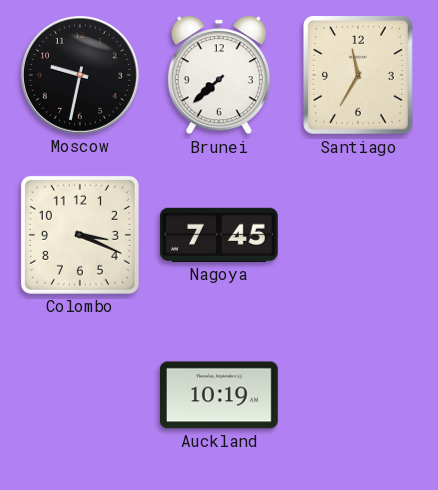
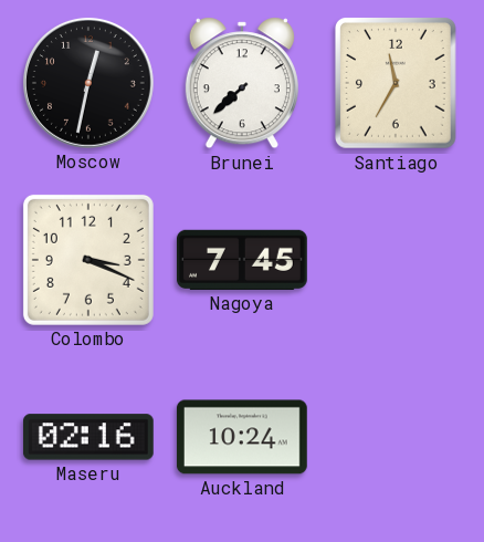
Moscow: 9:32 -> 12:32 (88, 83)
Maseru: none -> 02:16 (88, 437)
Auckland: 10:19 -> 10:24 (242, 437)
